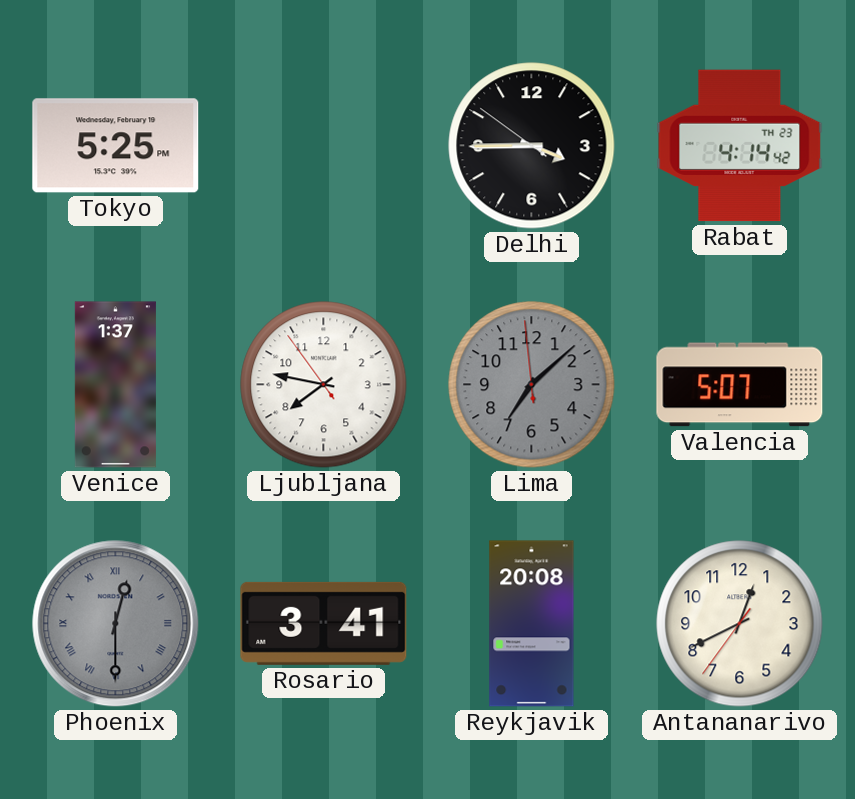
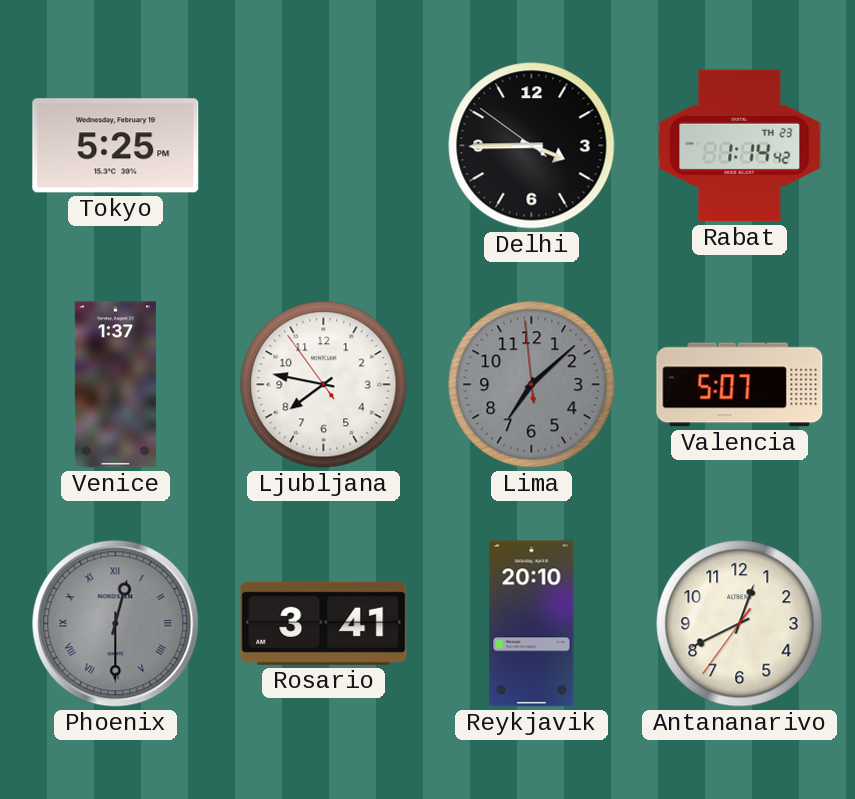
Rabat: 4:14 -> 1:14 (740, 146)
Reykjavik: 20:08 -> 20:10 (532, 624)
